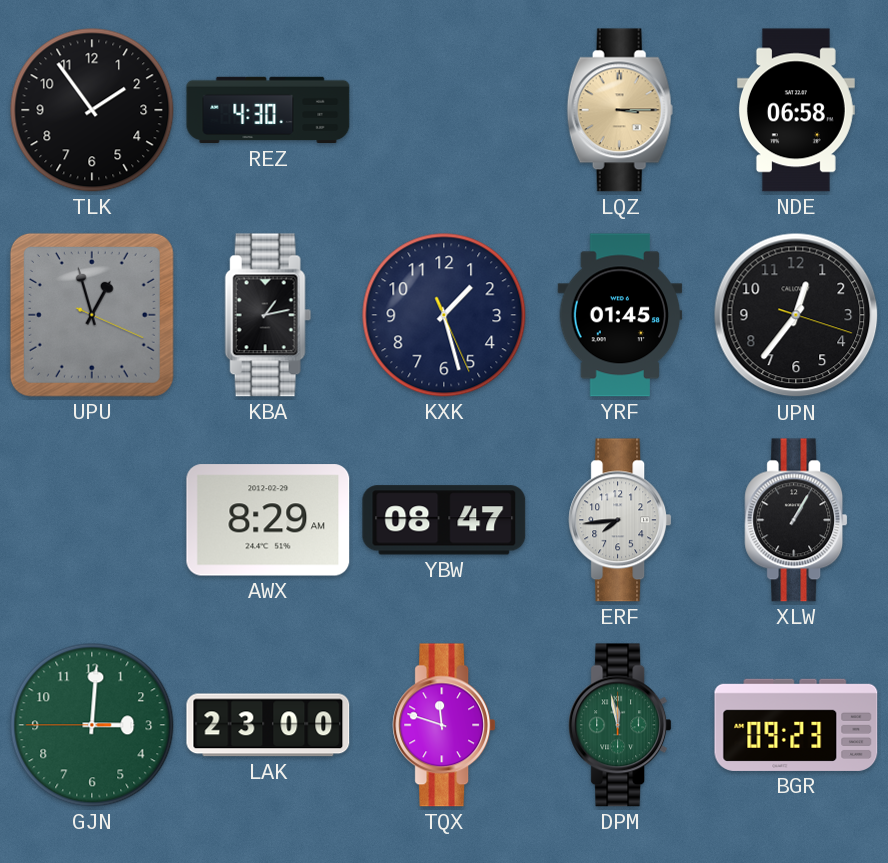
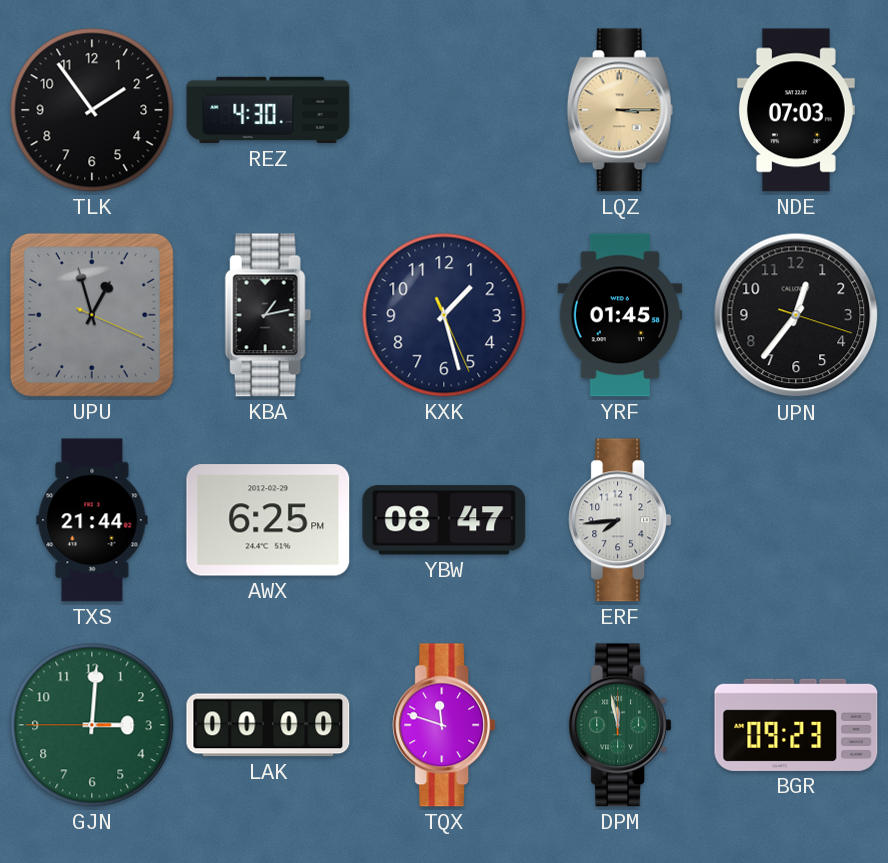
NDE: 06:58 -> 07:03 (796, 110)
TXS: none -> 21:44 (92, 520)
AWX: 8:29 -> 6:25 (268, 520)
XLW: 1:05 -> none (796, 520)
LAK: 23:00 -> 00:00 (268, 725)
